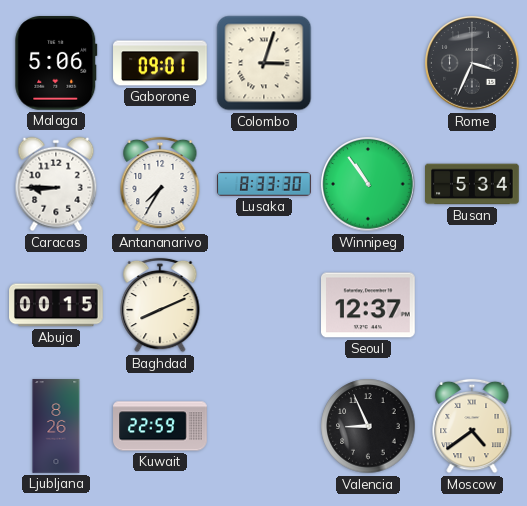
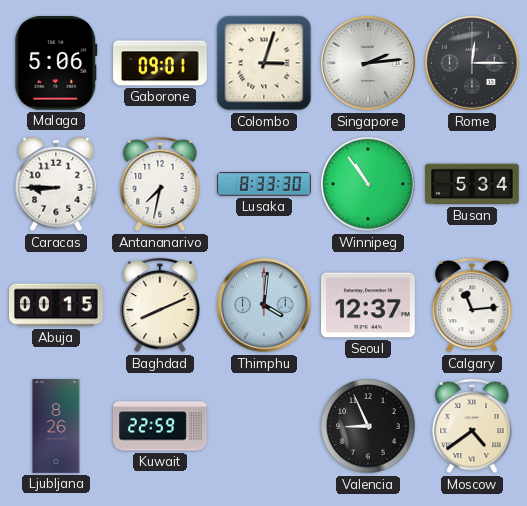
Singapore: none -> 2:14 (368, 63)
Rome: 3:34 -> 12:15 (472, 63)
Antananarivo: 7:35 -> 7:32 (160, 184)
Thimphu: none -> 4:01 (264, 305)
Calgary: none -> 11:14 (472, 305)
